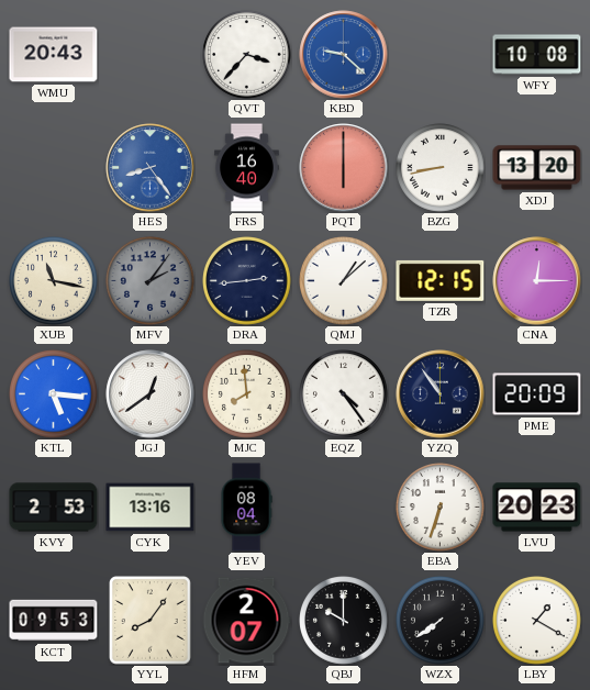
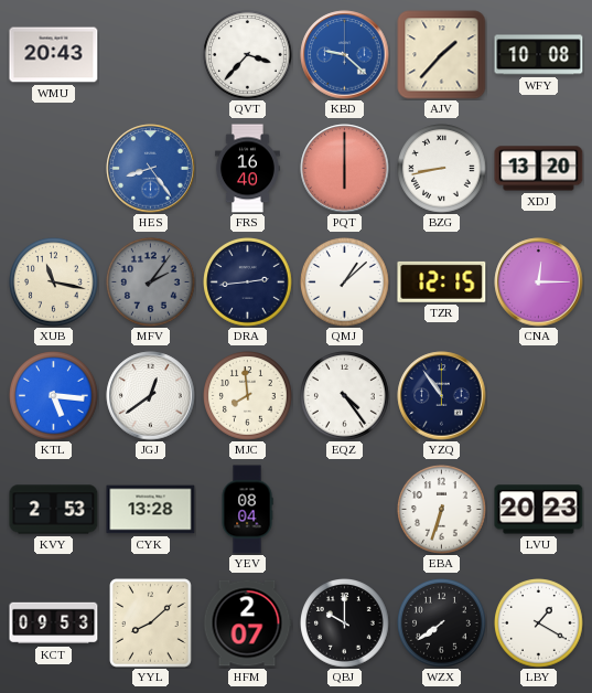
AJV: none -> 1:37 (442, 55)
PME: 20:09 -> none (537, 394)
CYK: 13:16 -> 13:28 (151, 510)
YYL: 8:06 -> 8:08 (151, 623)
